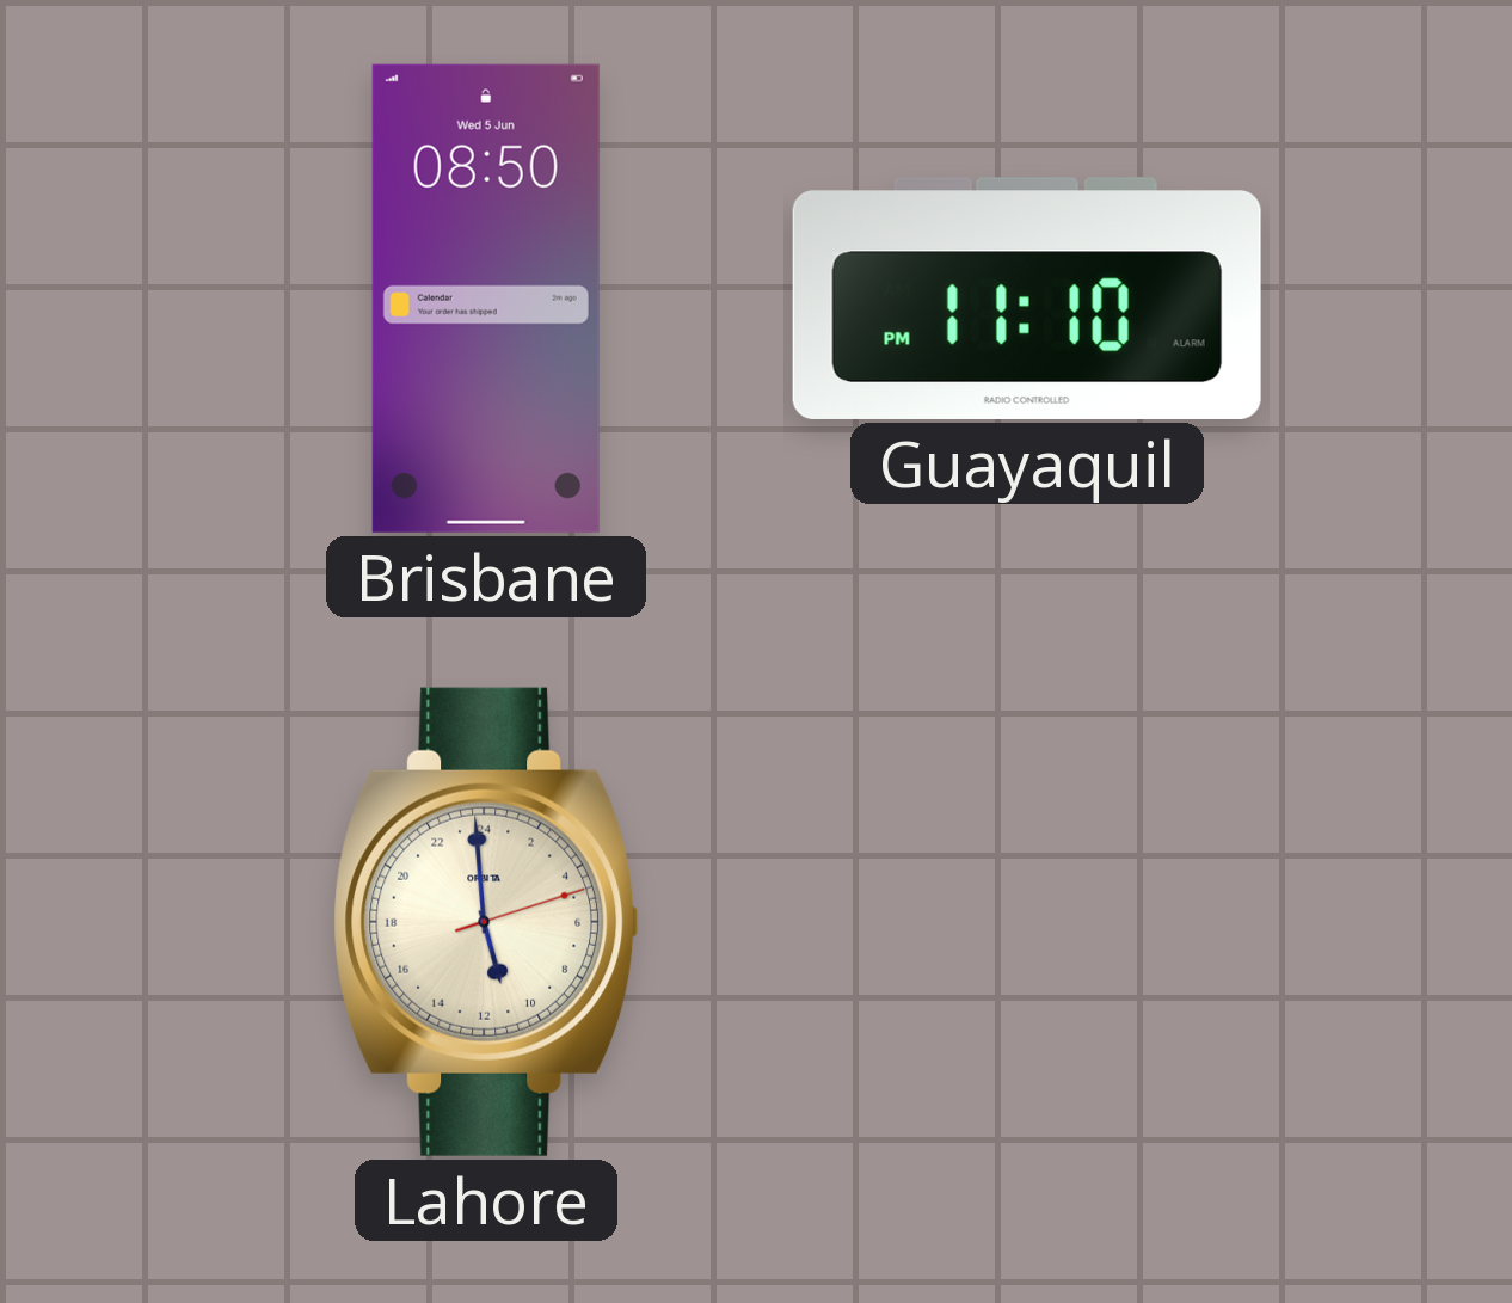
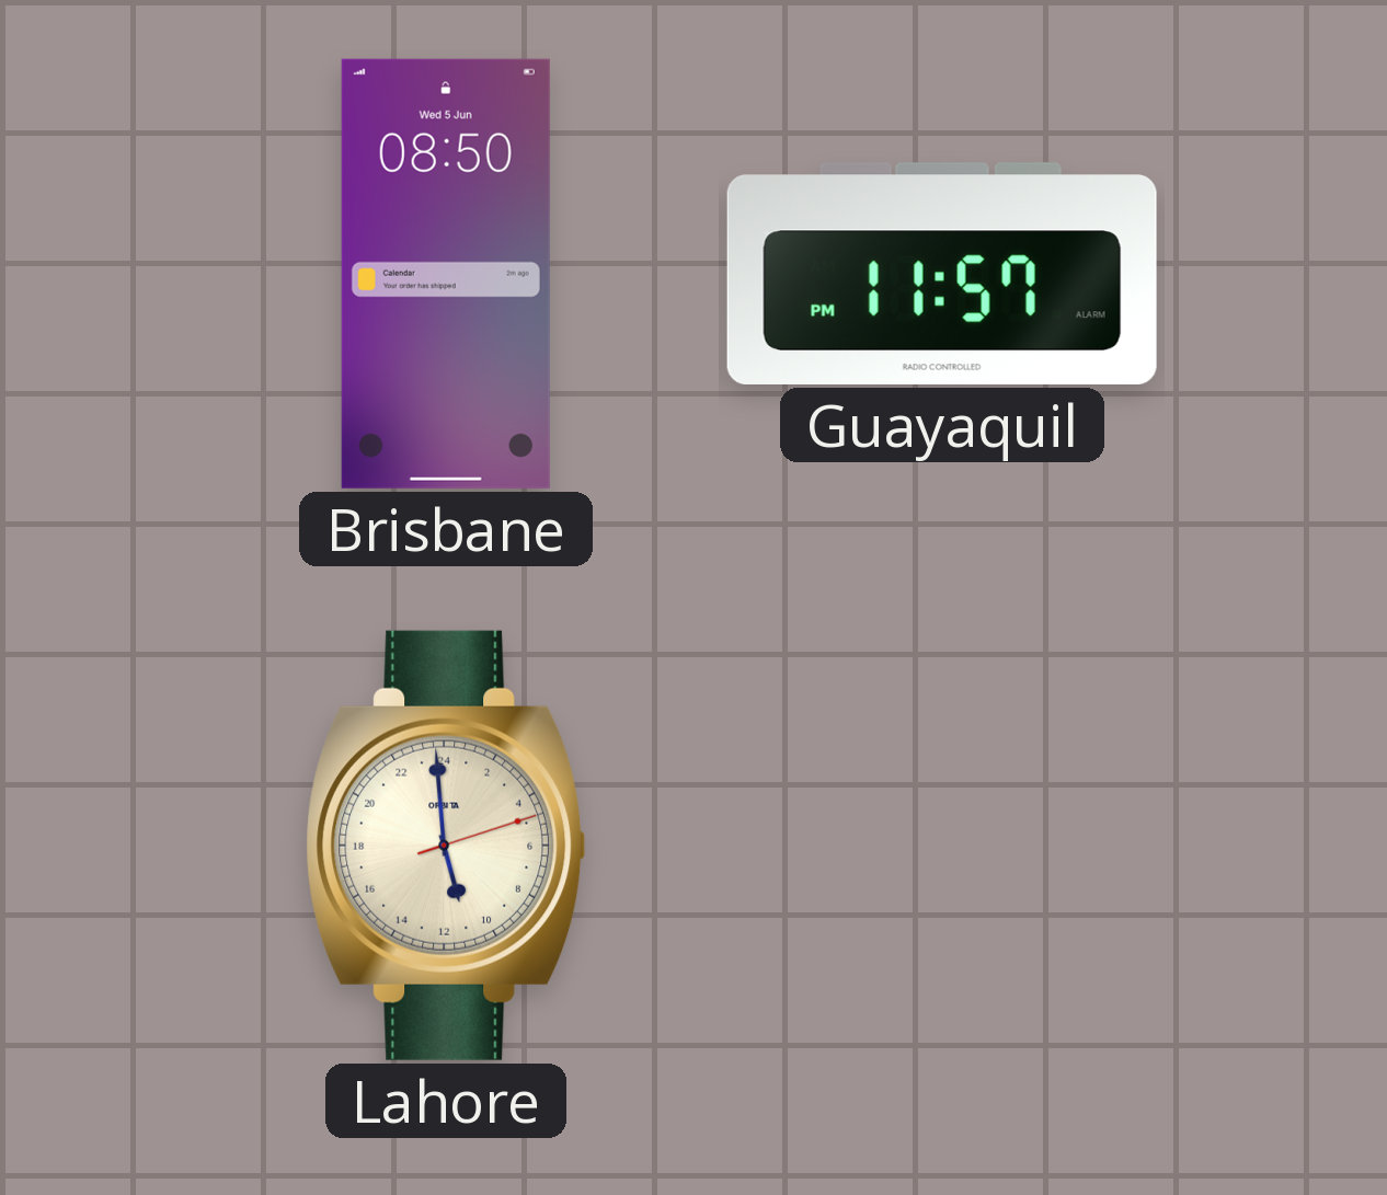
Guayaquil: 11:10 -> 11:57 (942, 274)
